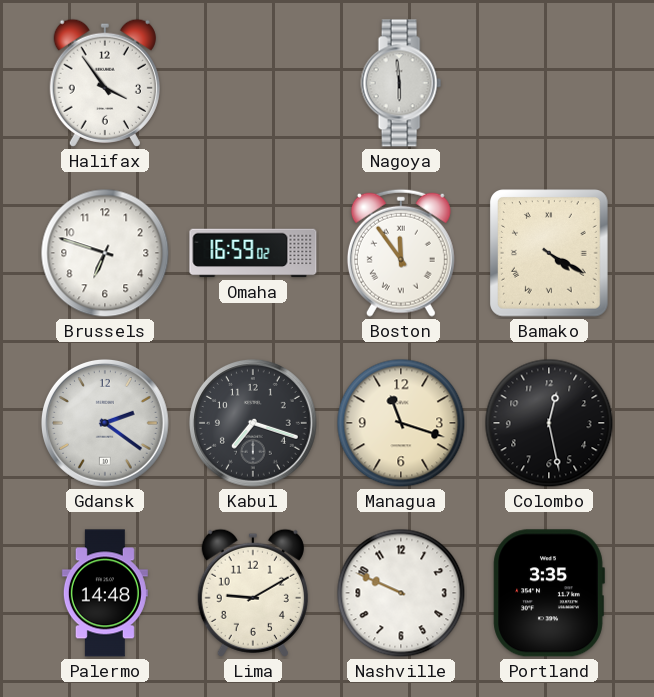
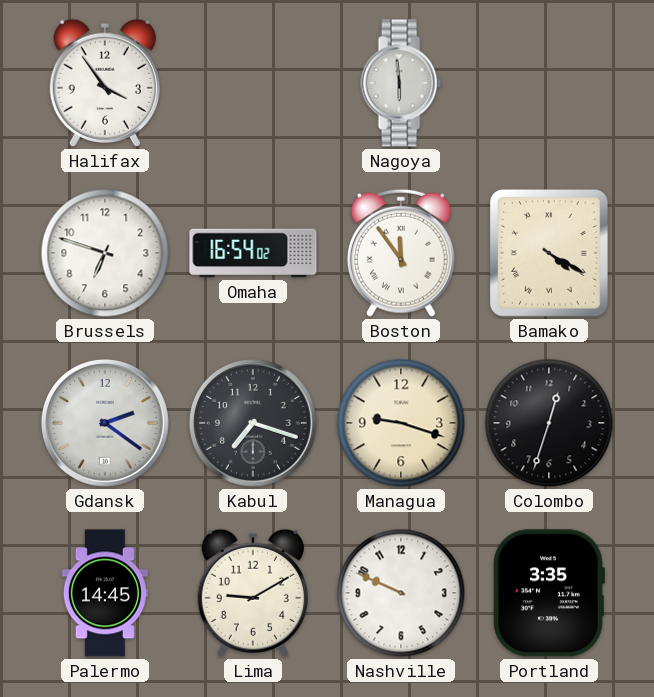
Omaha: 16:59 -> 16:54 (253, 253)
Managua: 11:18 -> 9:18 (401, 423)
Colombo: 12:28 -> 12:33 (549, 423)
Palermo: 14:48 -> 14:45 (105, 593)
